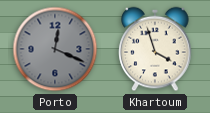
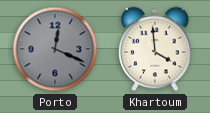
Khartoum: 3:57 -> 3:59 (155, 49)
